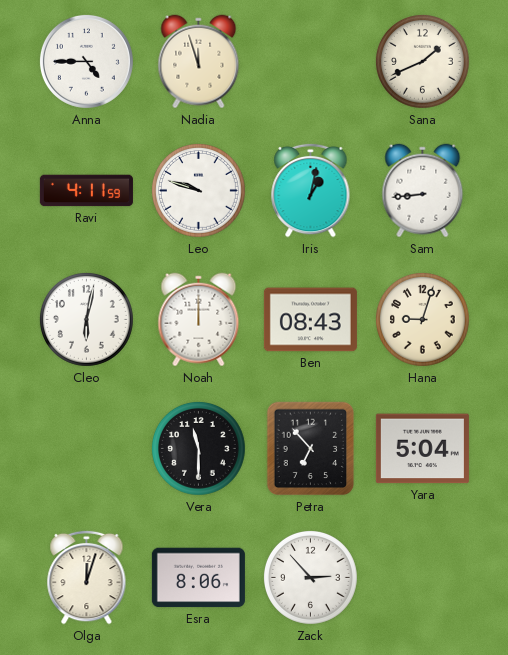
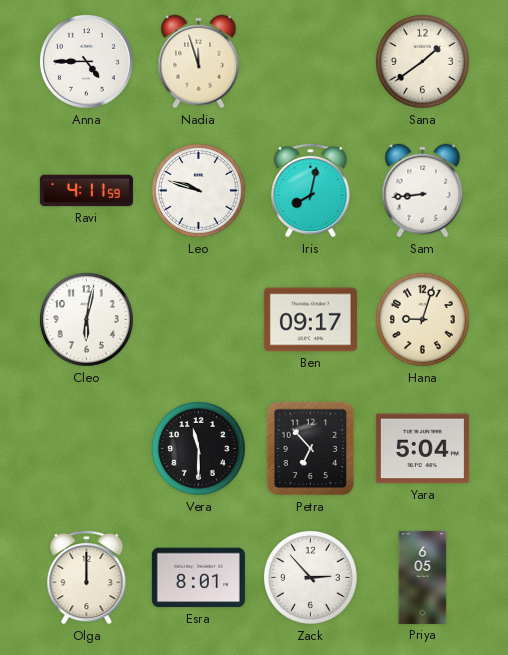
Sana: 1:41 -> 1:39 (423, 62)
Iris: 1:02 -> 8:02 (311, 190)
Noah: 12:00 -> none (199, 320)
Ben: 08:43 -> 09:17 (310, 320)
Olga: 12:03 -> 12:00 (87, 577)
Esra: 8:06 -> 8:01 (198, 578)
Priya: none -> 6:05 (423, 577)
